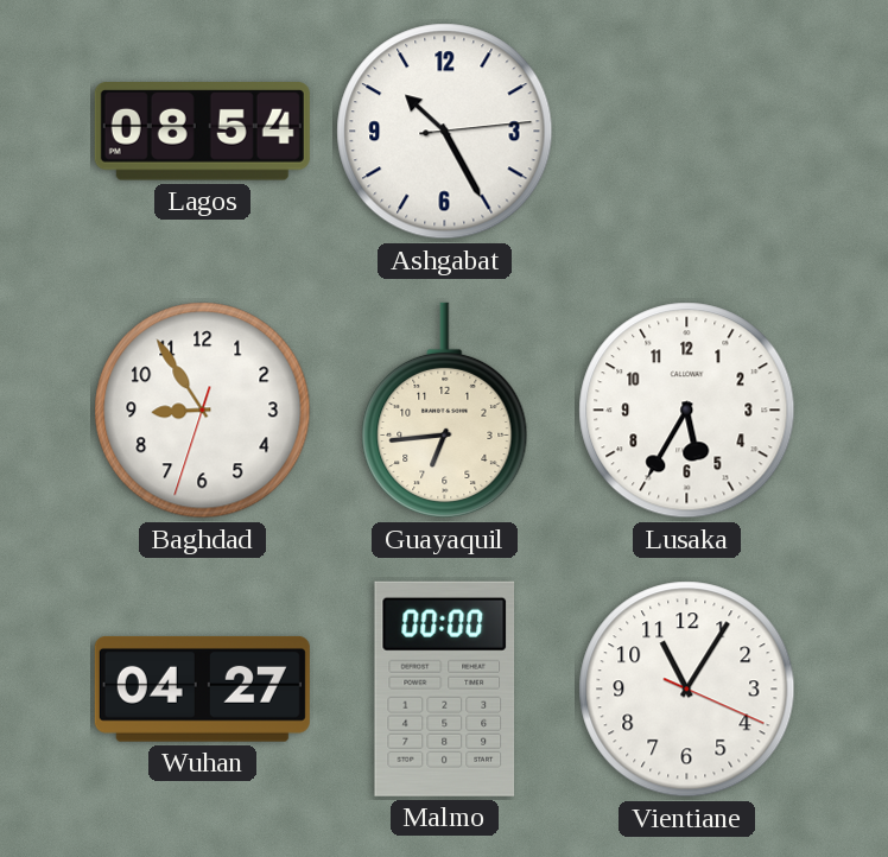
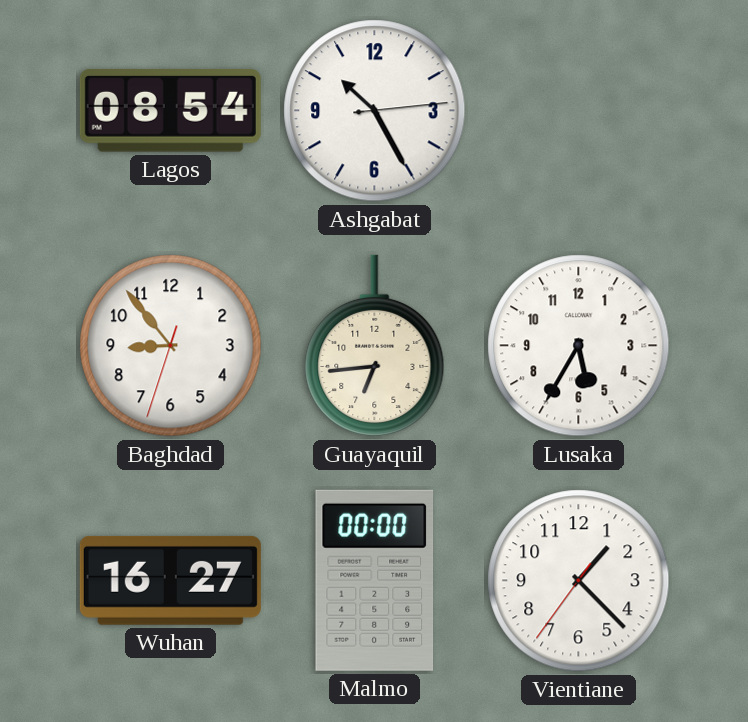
Baghdad: 8:54 -> 8:53 (171, 346)
Wuhan: 04:27 -> 16:27 (170, 580)
Vientiane: 11:05 -> 1:22 (579, 581)
